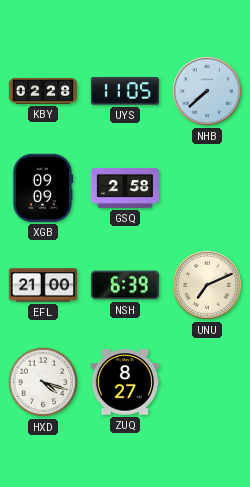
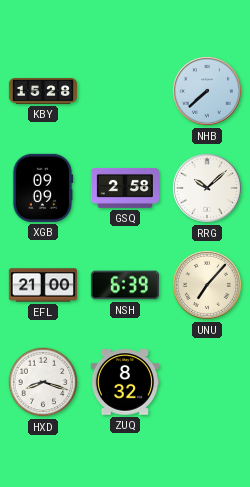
KBY: 02:28 -> 15:28 (43, 91)
UYS: 11:05 -> none (124, 91)
RRG: none -> 10:08 (207, 188)
UNU: 7:11 -> 7:07 (207, 285)
HXD: 4:18 -> 8:18 (43, 382)
ZUQ: 8:27 -> 8:32 (124, 382)
